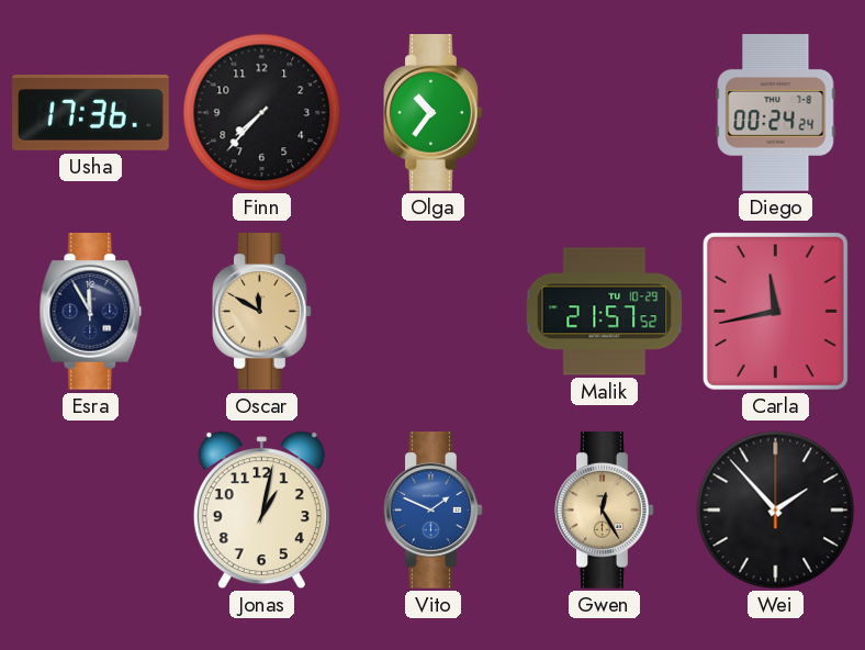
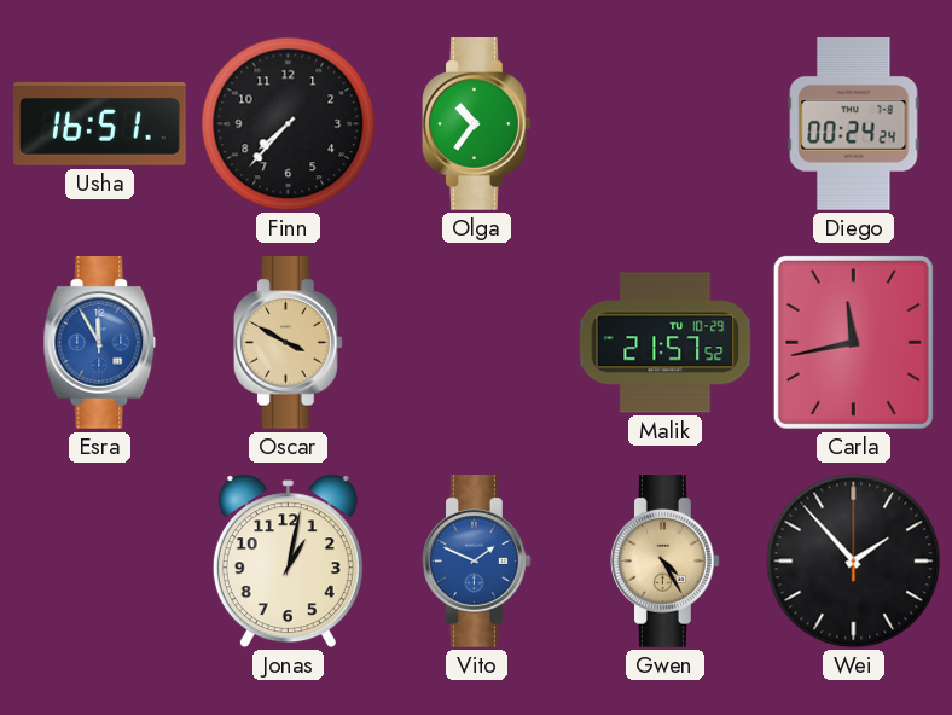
Usha: 17:36 -> 16:51 (100, 123)
Esra dial: navy -> blue (100, 343)
Oscar: 11:50 -> 3:50 (289, 343)
Gwen: 12:25 -> 4:25 (666, 562)
